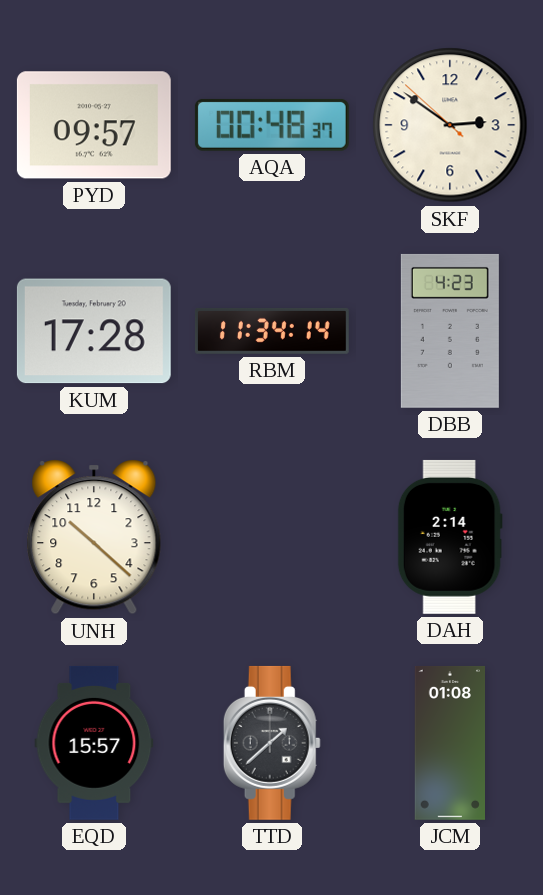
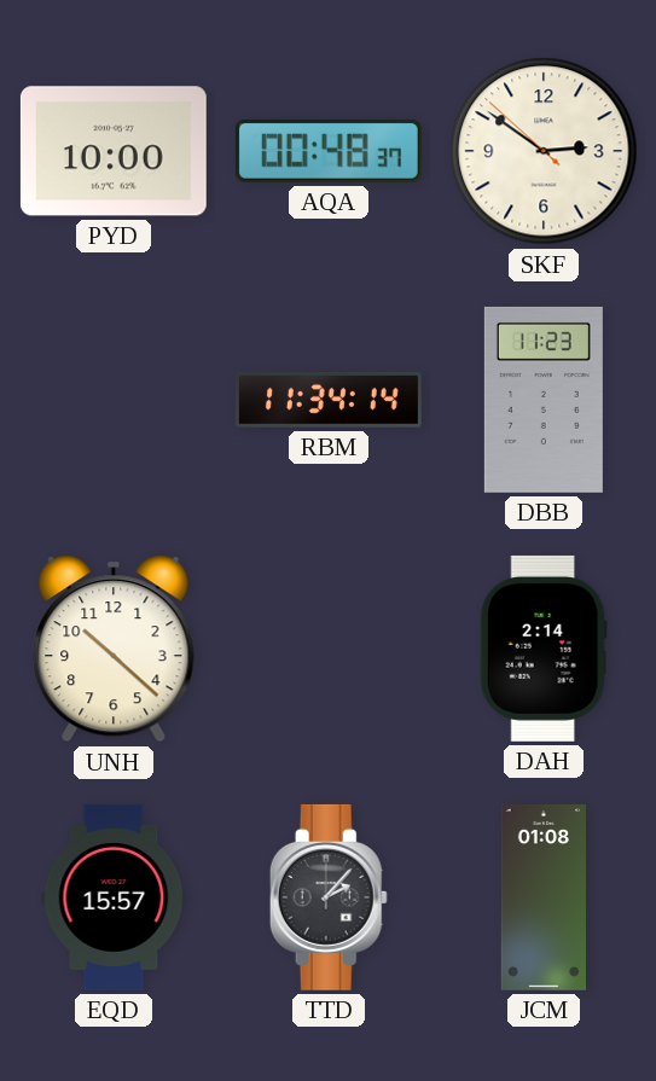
PYD: 09:57 -> 10:00 (114, 151)
KUM: 17:28 -> none (94, 331)
DBB: 4:23 -> 11:23 (544, 400)
TTD: 1:38 -> 2:07 (329, 897)
